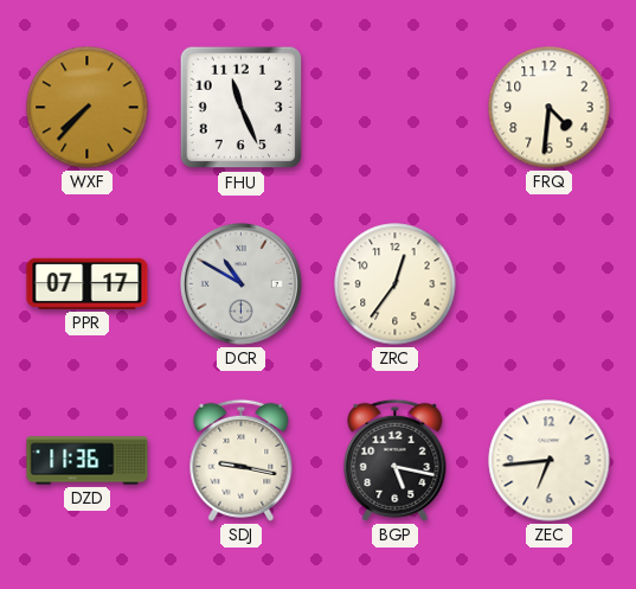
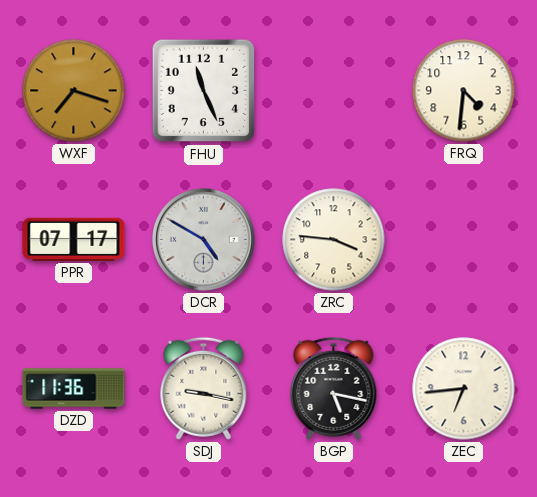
WXF: 7:37 -> 7:18 (74, 91)
DCR: 10:50 -> 4:50 (204, 240)
ZRC: 12:36 -> 3:46 (334, 240)
